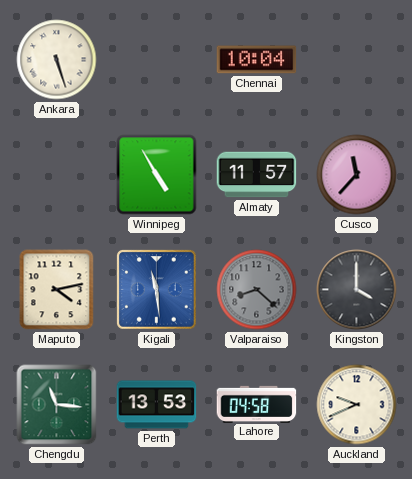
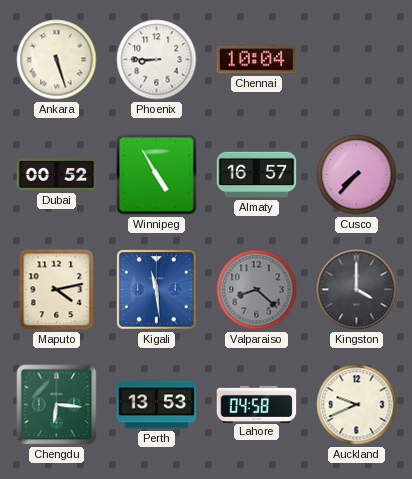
Phoenix: none -> 8:45 (157, 60)
Dubai: none -> 00:52 (57, 175)
Almaty: 11:57 -> 16:57 (257, 175)
Cusco: 11:37 -> 7:37 (357, 175)
Chengdu: 11:16 -> 6:16 (57, 405)
